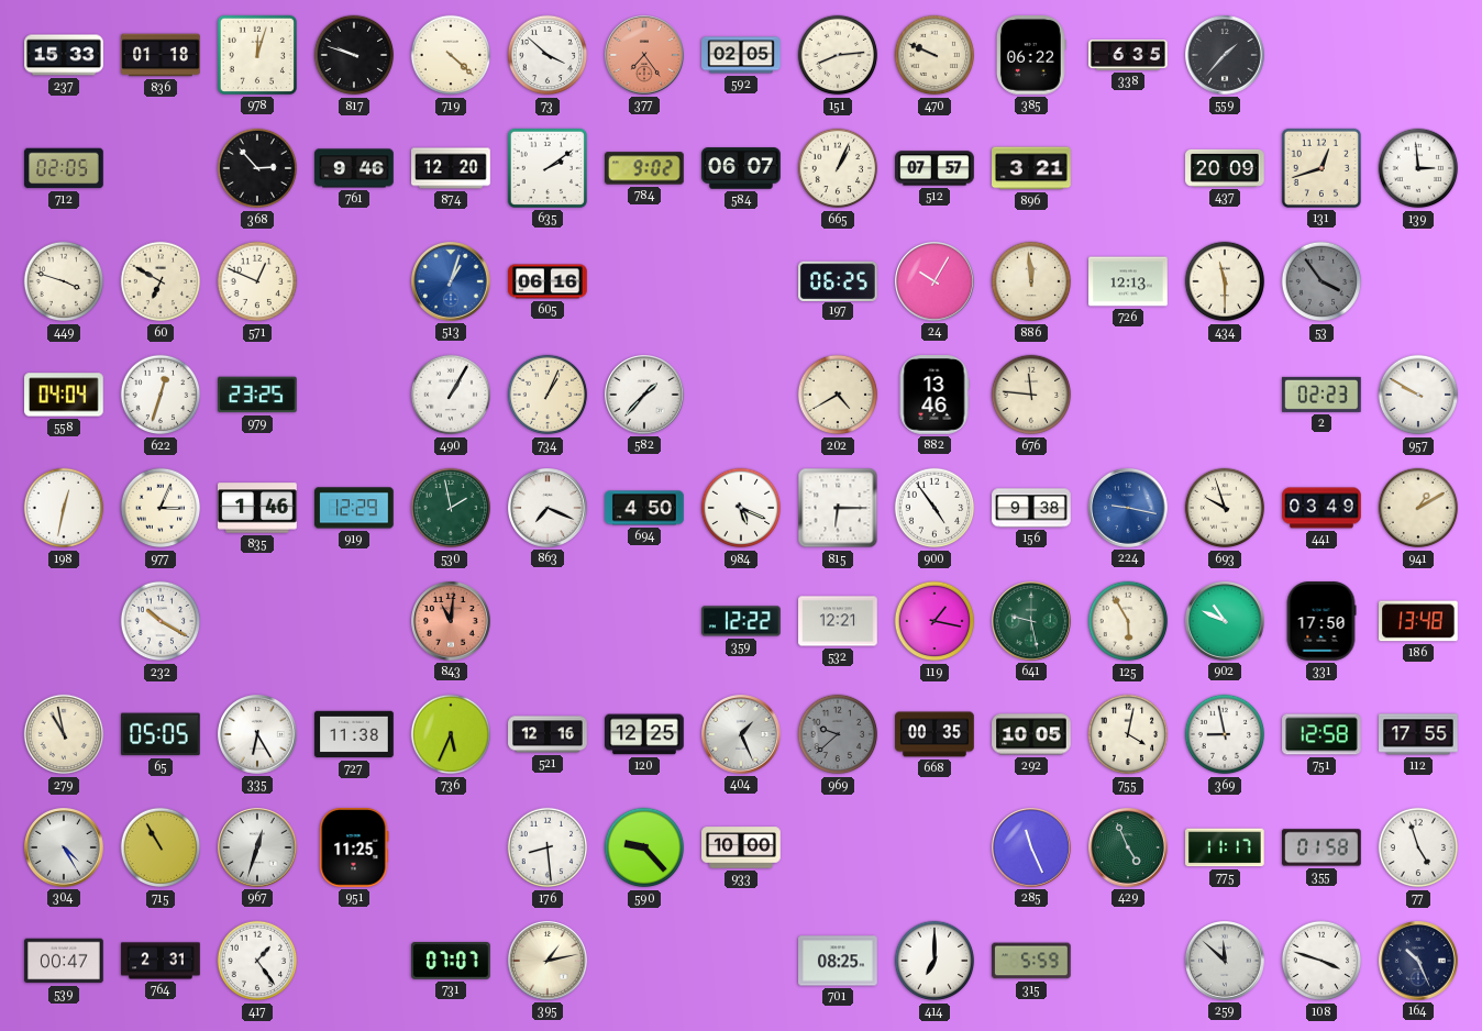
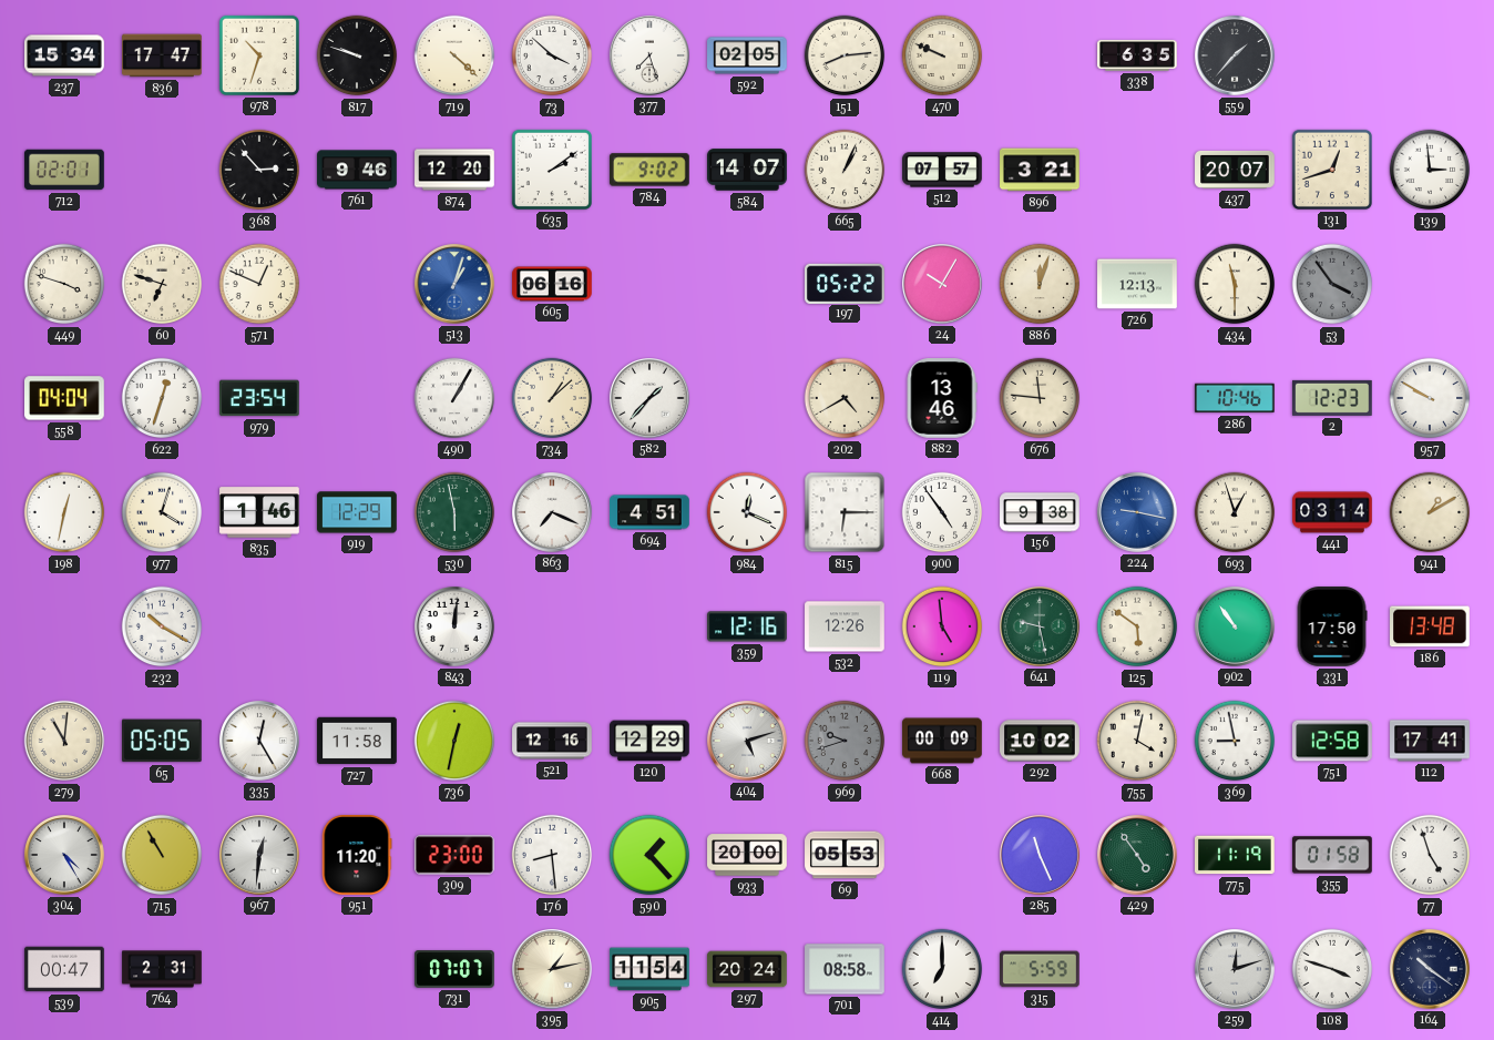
237: 15:33 -> 15:34 (64, 55)
836: 01:18 -> 17:47 (162, 55)
978: 12:03 -> 10:33 (259, 55)
377: 7:24 -> 7:27 (651, 57)
377 dial: salmon -> white (651, 57)
385: 06:22 -> none (1031, 56)
712: 02:05 -> 02:01 (64, 170)
584: 06:07 -> 14:07 (747, 170)
437: 20:09 -> 20:07 (1235, 170)
60: 6:50 -> 6:48 (162, 284)
197: 06:25 -> 05:22 (845, 283)
886: 11:59 -> 12:03 (1040, 284)
979: 23:25 -> 23:54 (260, 398)
734: 1:04 -> 1:08 (552, 398)
286: none -> 10:46 (1235, 398)
2: 02:23 -> 12:23 (1333, 398)
977: 3:04 -> 4:03 (162, 512)
530: 1:58 -> 5:58 (454, 512)
694: 4:50 -> 4:51 (649, 512)
984: 5:19 -> 12:19 (747, 512)
693: 9:57 -> 12:57 (1235, 512)
441: 03:49 -> 03:14 (1332, 512)
843: 11:01 -> 12:01 (456, 628)
843 dial: salmon -> white (456, 628)
359: 12:22 -> 12:16 (747, 626)
532: 12:21 -> 12:26 (845, 626)
119: 1:17 -> 4:59 (942, 626)
125: 5:55 -> 5:51 (1137, 626)
902: 10:49 -> 10:54 (1236, 628)
279: 10:58 -> 11:01 (64, 741)
335: 6:25 -> 12:25 (260, 742)
727: 11:38 -> 11:58 (357, 741)
736: 5:34 -> 12:32 (454, 741)
120: 12:25 -> 12:29 (649, 741)
404: 1:26 -> 5:12 (748, 742)
969: 9:38 -> 9:42 (845, 741)
668: 00:35 -> 00:09 (942, 741)
292: 10:05 -> 10:02 (1040, 741)
112: 17:55 -> 17:41 (1430, 741)
967: 12:33 -> 12:31 (260, 856)
951: 11:25 -> 11:20 (357, 855)
309: none -> 23:00 (456, 855)
590: 9:23 -> 1:23 (649, 855)
933: 10:00 -> 20:00 (747, 855)
69: none -> 05:53 (845, 855)
429: 4:56 -> 4:54 (1138, 856)
775: 11:17 -> 11:19 (1236, 855)
417: 1:24 -> none (257, 961)
905: none -> 11:54 (649, 969)
297: none -> 20:24 (747, 969)
701: 08:25 -> 08:58 (845, 969)
259: 11:52 -> 12:12 (1236, 970)
164: 10:26 -> 10:21 (1431, 970)
